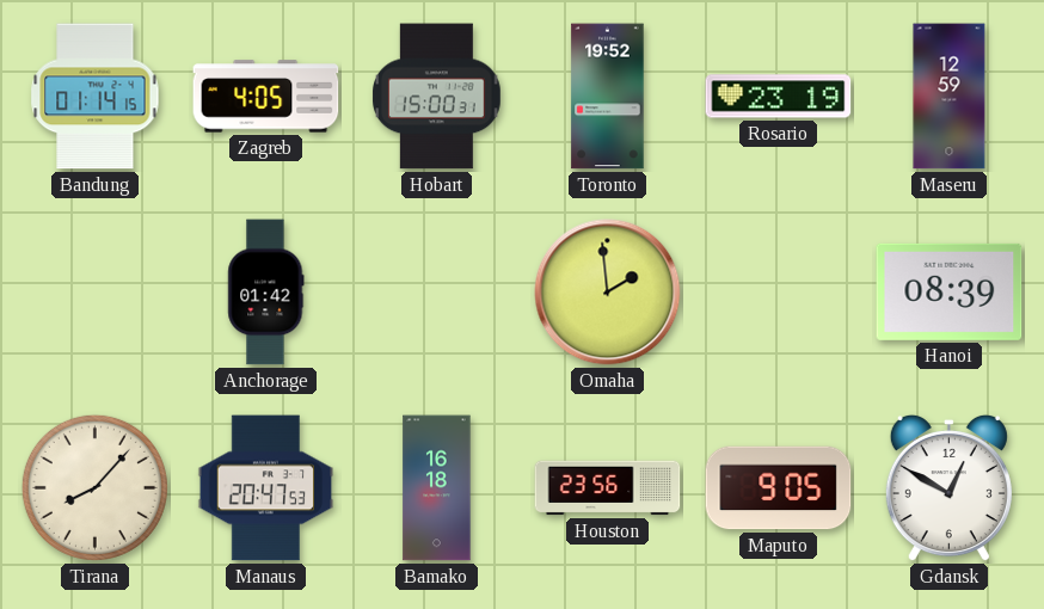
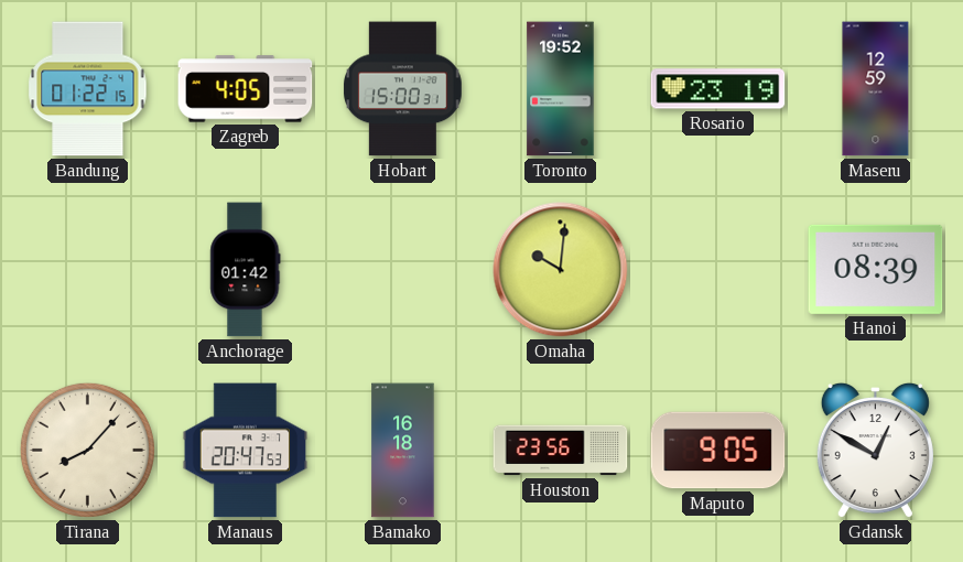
Bandung: 01:14 -> 01:22 (88, 89)
Omaha: 1:59 -> 10:01 (561, 270)
